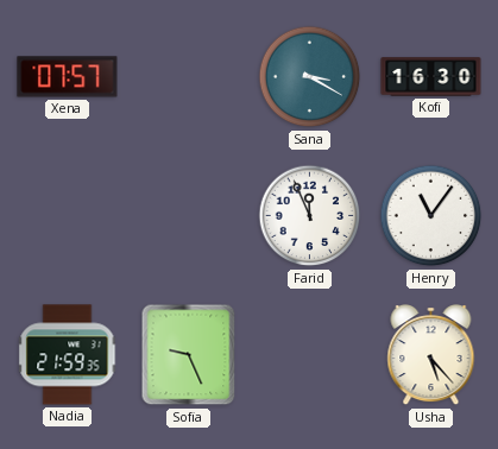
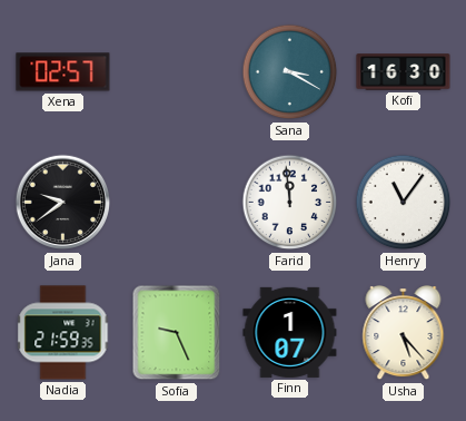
Xena: 07:57 -> 02:57 (63, 72)
Jana: none -> 9:39 (63, 203)
Farid: 11:56 -> 11:59 (290, 203)
Finn: none -> 1:07 (290, 332)
